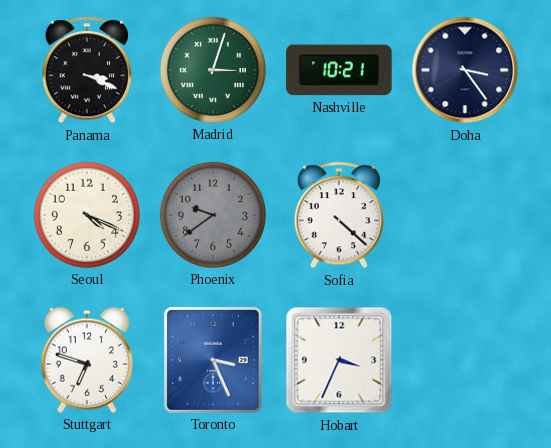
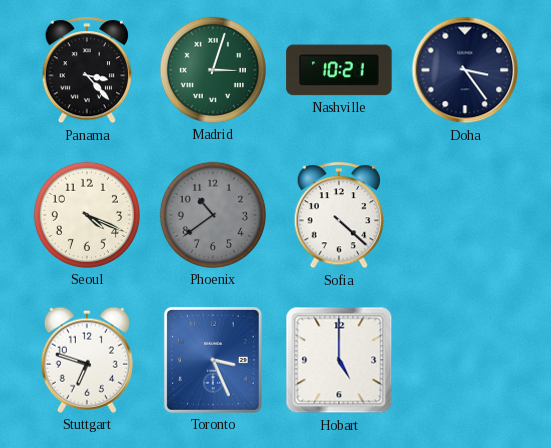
Panama: 3:19 -> 3:23 (87, 71)
Phoenix: 9:39 -> 10:39 (213, 215)
Hobart: 3:34 -> 5:00 (339, 360)
